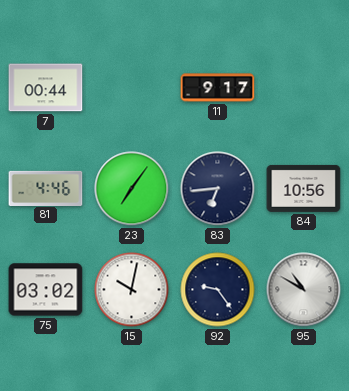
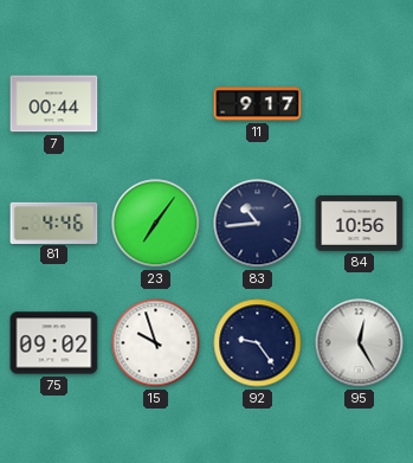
83: 6:44 -> 10:44 (258, 224)
75: 03:02 -> 09:02 (54, 343)
15: 10:02 -> 9:57 (156, 343)
95: 10:50 -> 12:25 (360, 343)
